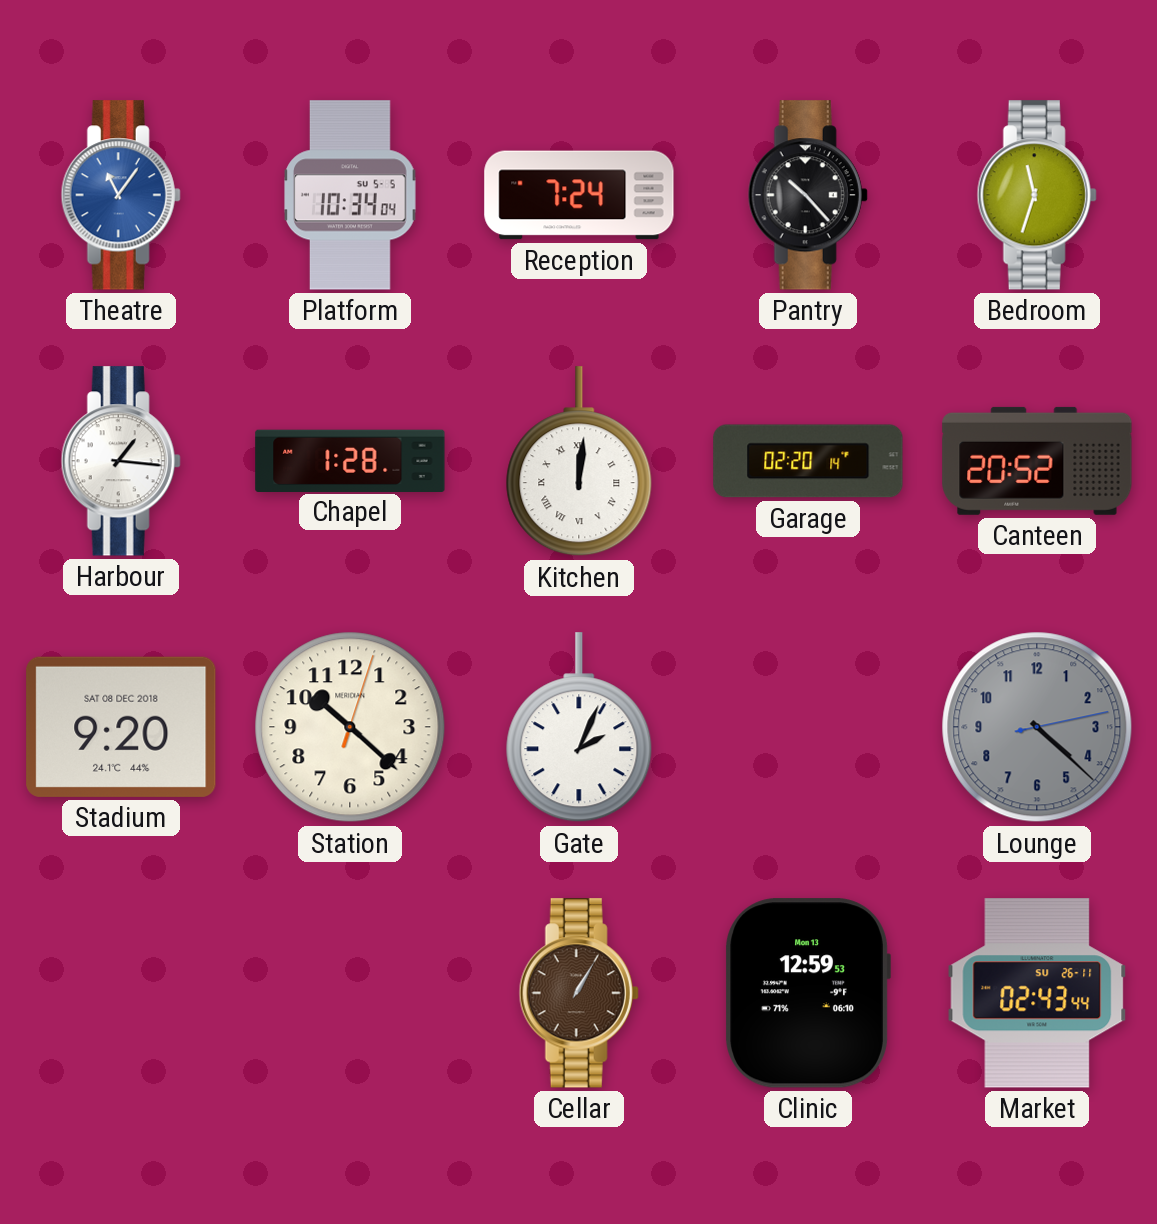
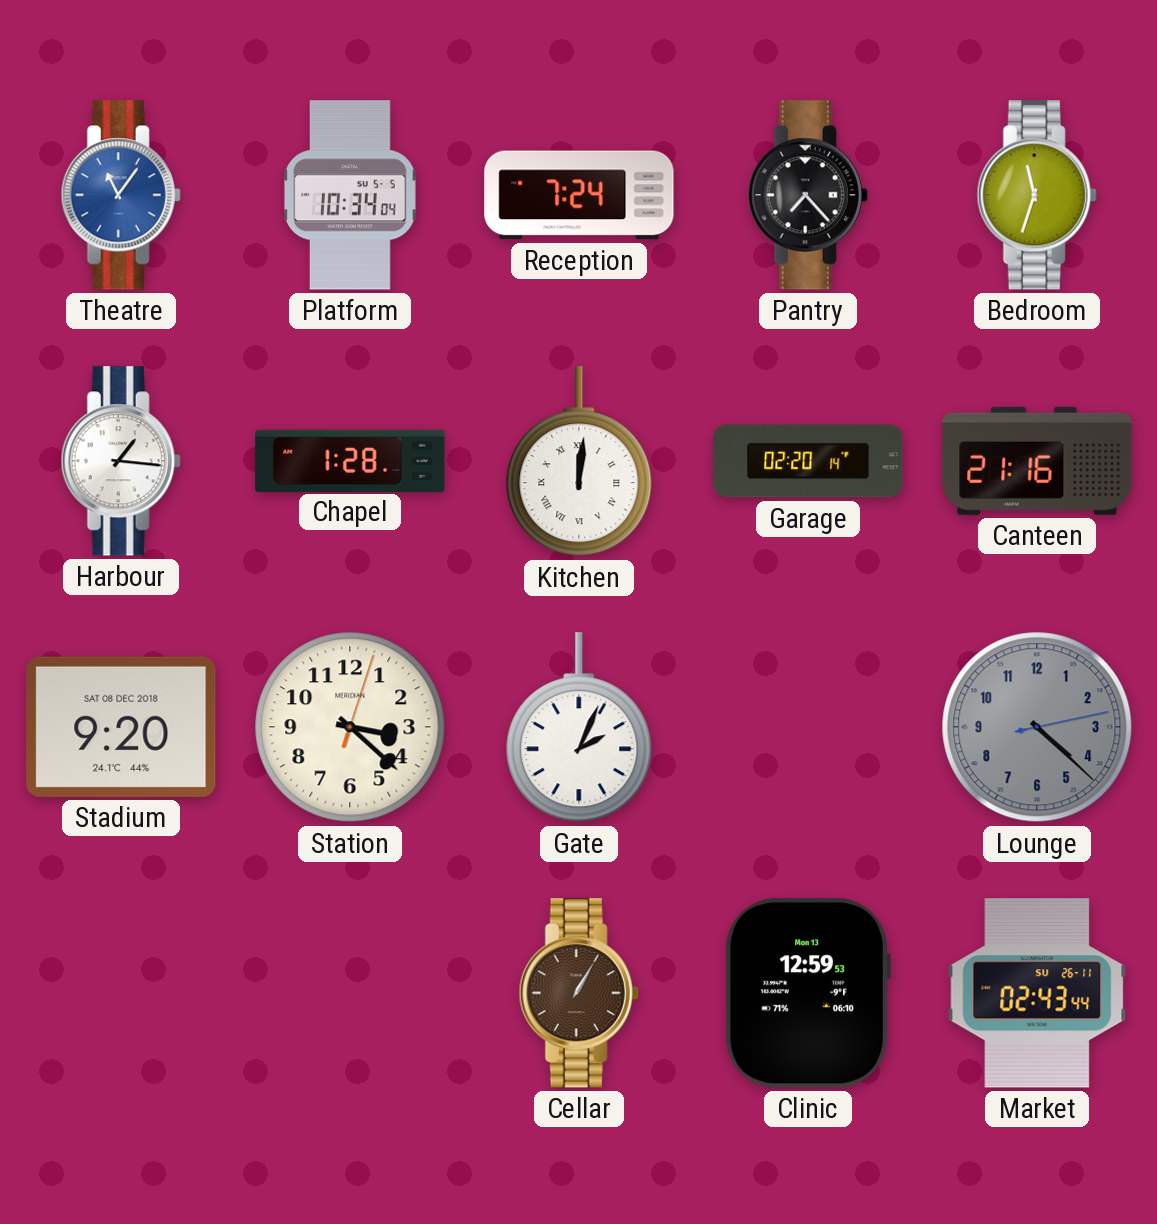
Pantry: 10:23 -> 7:23 (808, 195)
Canteen: 20:52 -> 21:16 (1037, 461)
Station: 10:22 -> 3:22 (350, 727)
